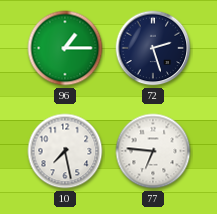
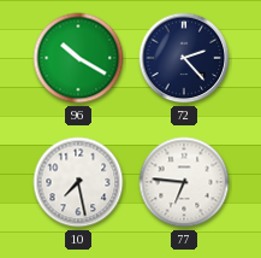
96: 1:15 -> 10:20 (78, 58)
72: 2:27 -> 2:23 (184, 58)
